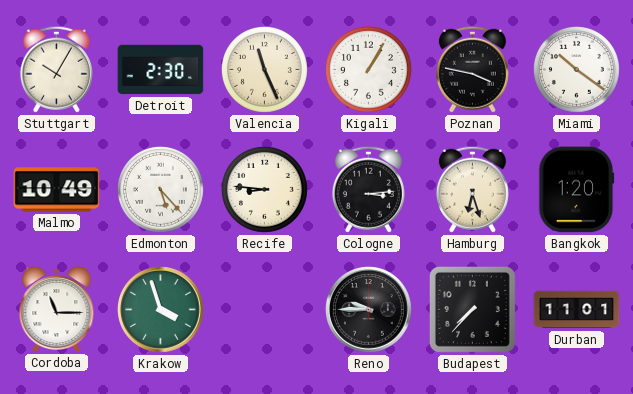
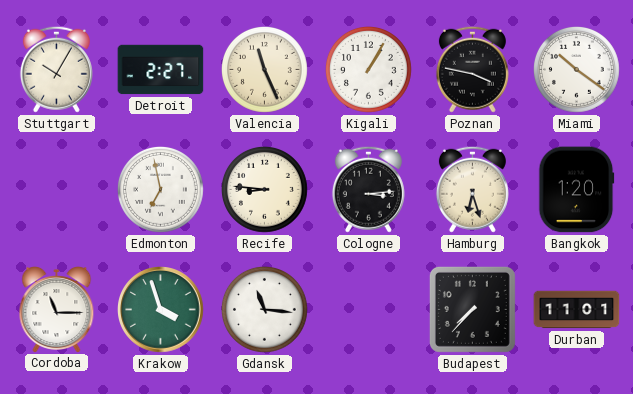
Detroit: 2:30 -> 2:27 (161, 70)
Malmo: 10:49 -> none (57, 190)
Edmonton: 5:23 -> 6:58 (161, 190)
Gdansk: none -> 11:16 (265, 310)
Reno: 9:45 -> none (369, 310)
